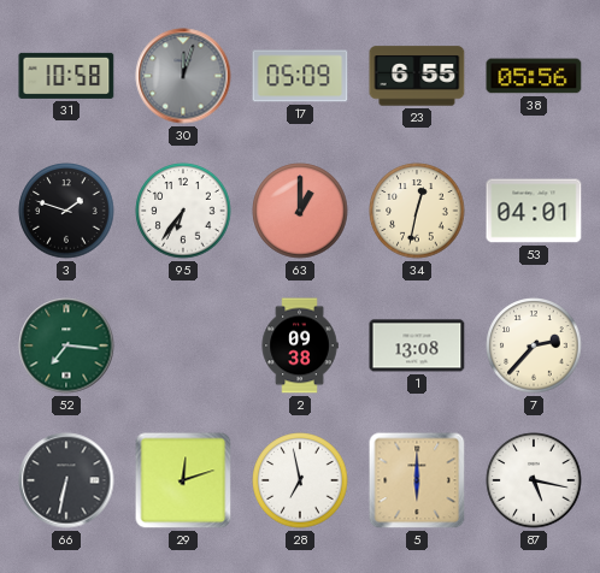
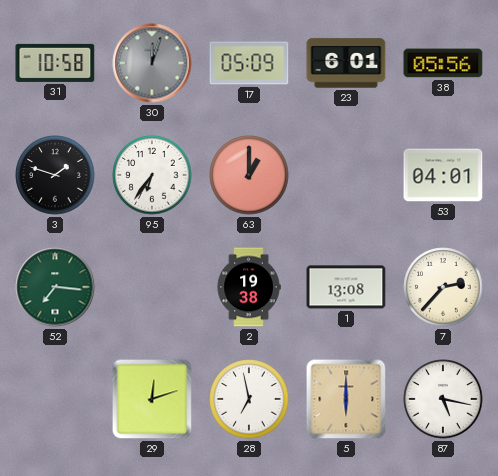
23: 6:55 -> 6:01 (346, 63)
34: 12:32 -> none (417, 211)
2: 09:38 -> 19:38 (249, 287)
66: 6:32 -> none (66, 480)
